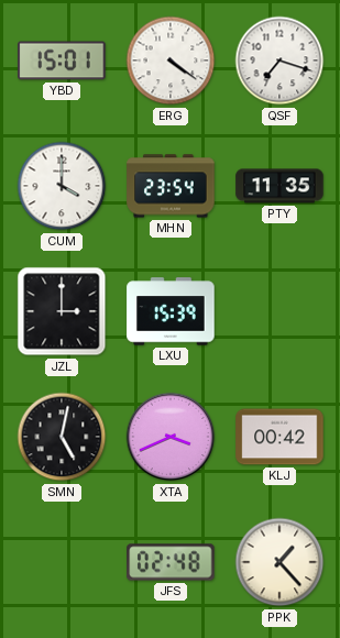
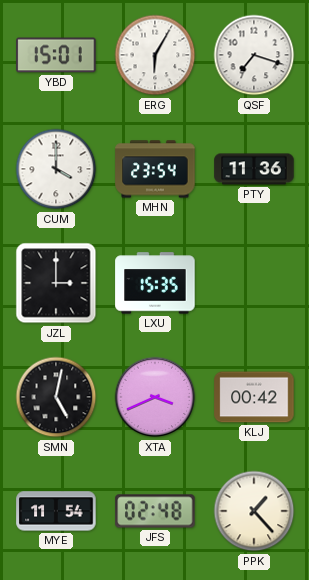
ERG: 4:21 -> 6:05 (155, 55)
PTY: 11:35 -> 11:36 (254, 169)
LXU: 15:39 -> 15:35 (155, 283)
MYE: none -> 11:54 (56, 511)
